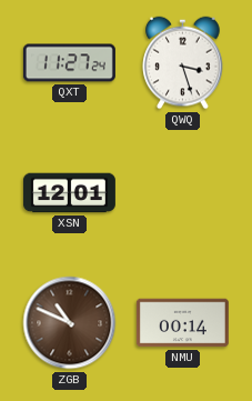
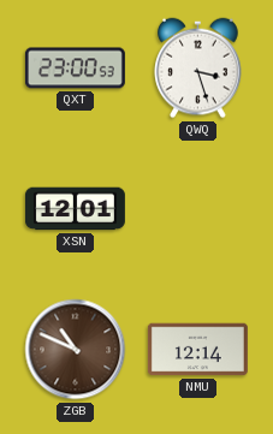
QXT: 11:27 -> 23:00 (75, 69)
NMU: 00:14 -> 12:14 (197, 350)
